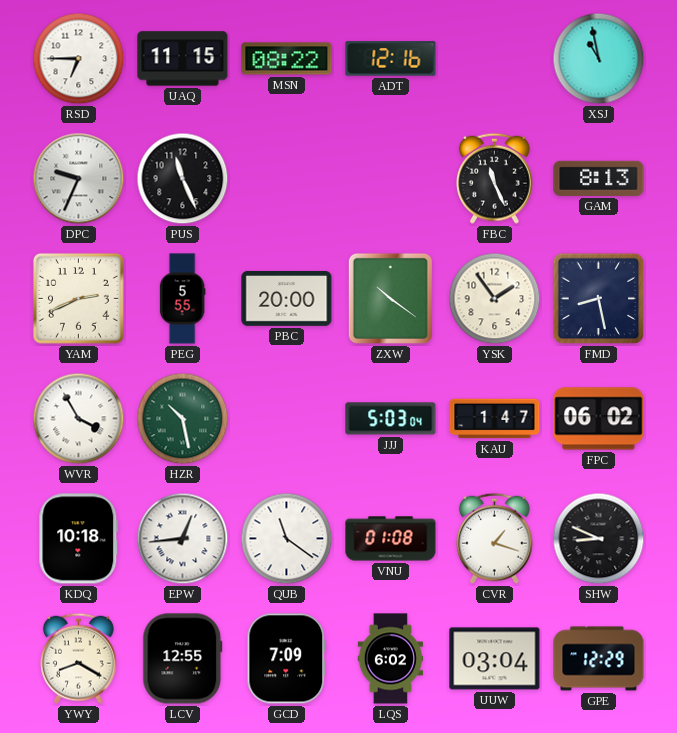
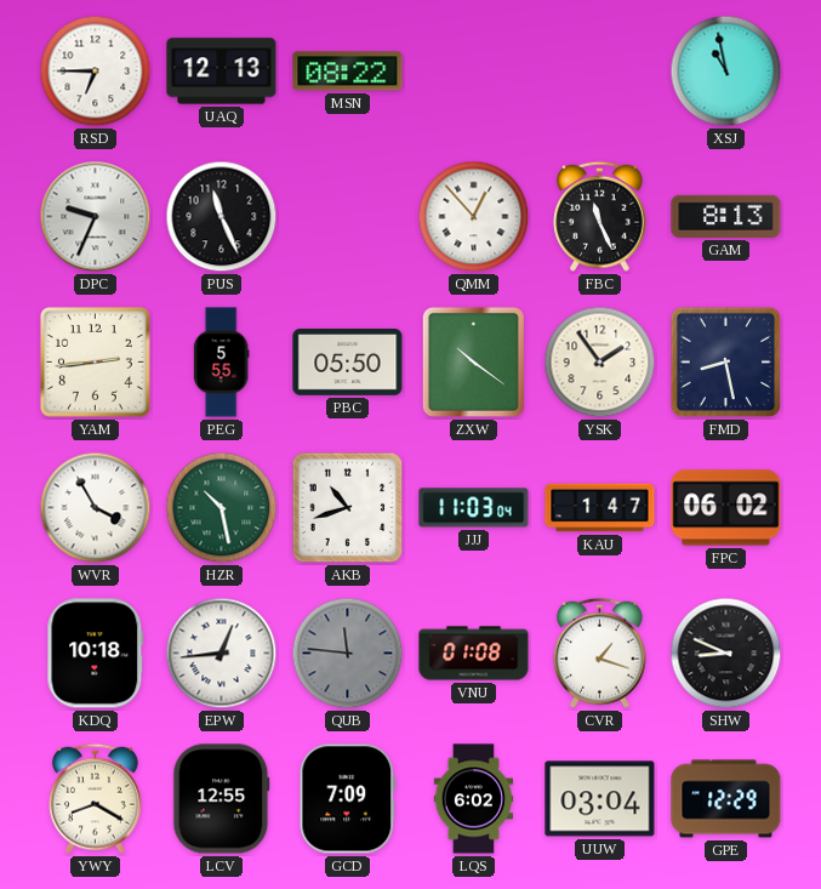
UAQ: 11:15 -> 12:13 (222, 72)
ADT: 12:16 -> none (391, 59)
QMM: none -> 12:53 (474, 217)
YAM: 2:41 -> 2:44 (95, 361)
PBC: 20:00 -> 05:50 (348, 361)
AKB: none -> 10:42 (348, 508)
JJJ: 5:03 -> 11:03 (474, 508)
QUB: 11:21 -> 11:46 (348, 654)
QUB dial: white -> grey (348, 654)
